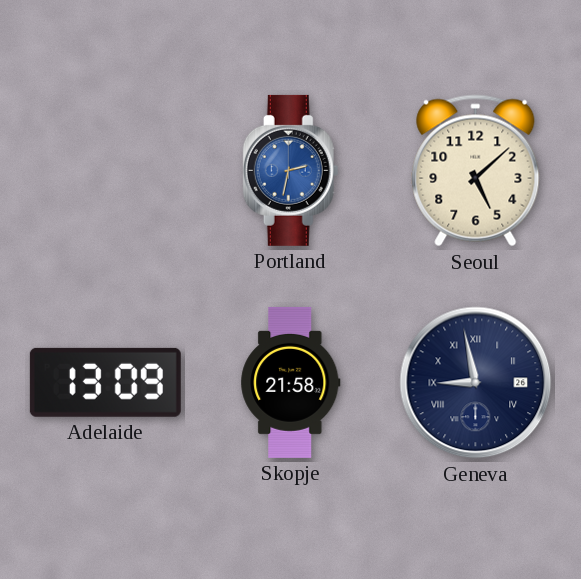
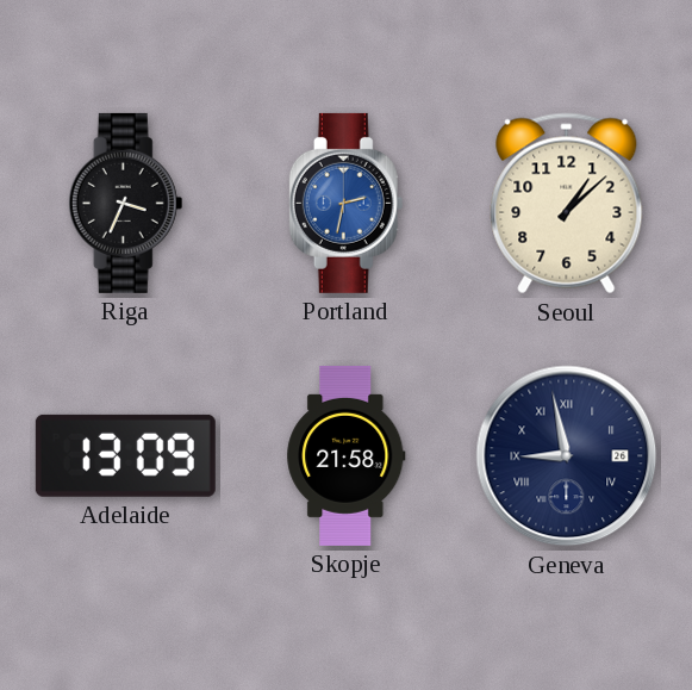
Riga: none -> 3:34 (126, 203)
Seoul: 5:08 -> 1:08 (567, 204)
